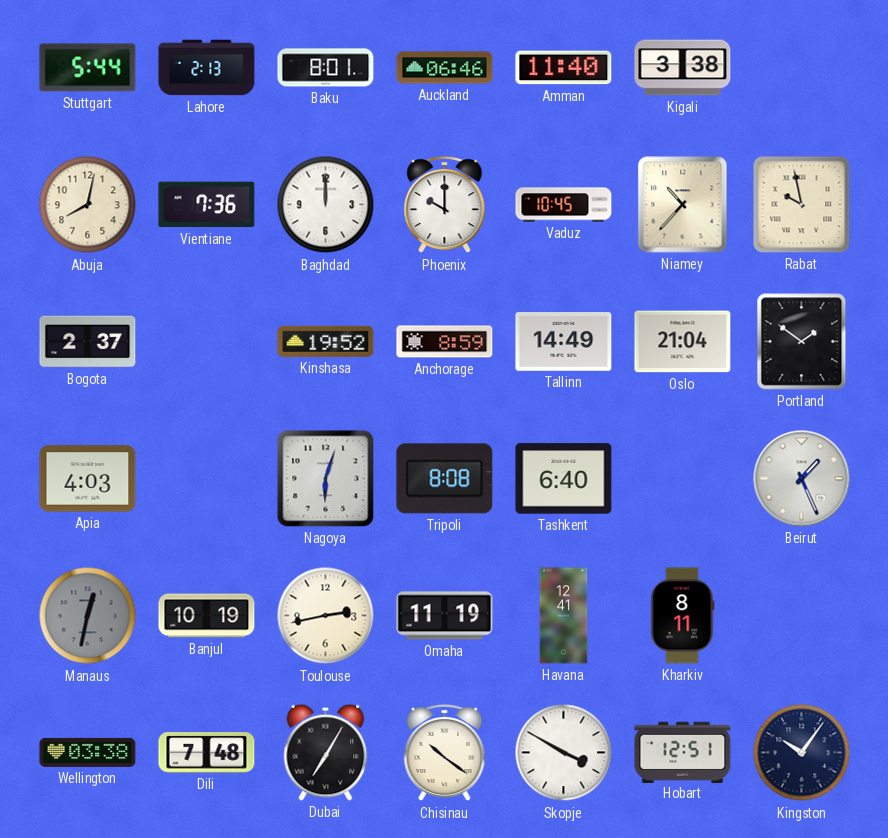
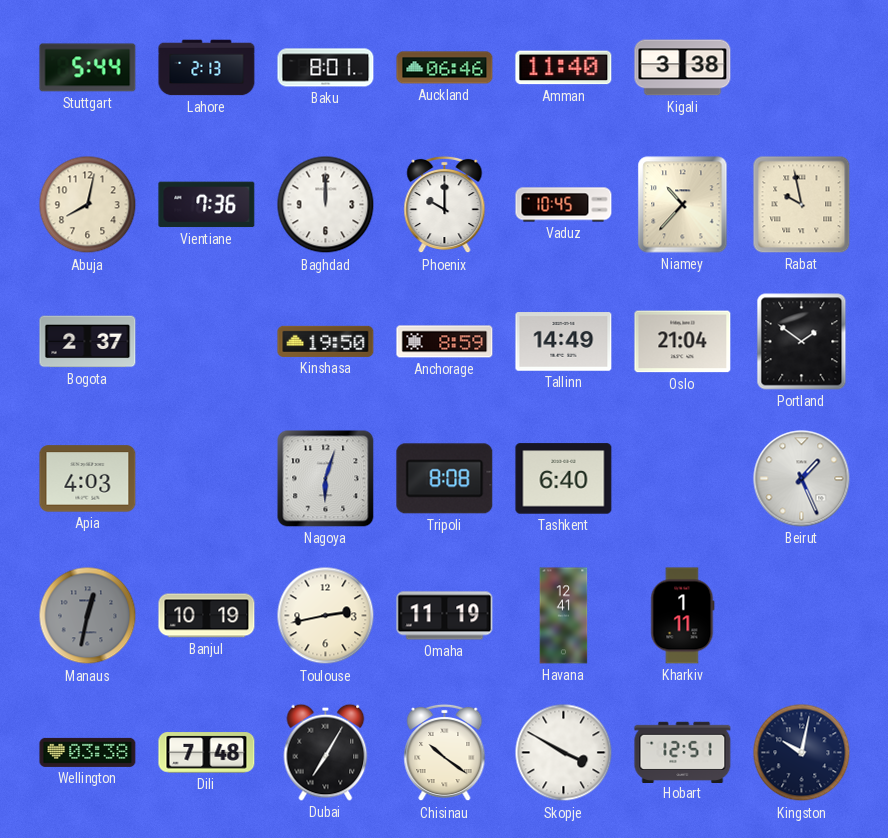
Kinshasa: 19:52 -> 19:50 (326, 341)
Kharkiv: 8:11 -> 1:11 (683, 616)
Kingston: 10:06 -> 10:02 (802, 753)
